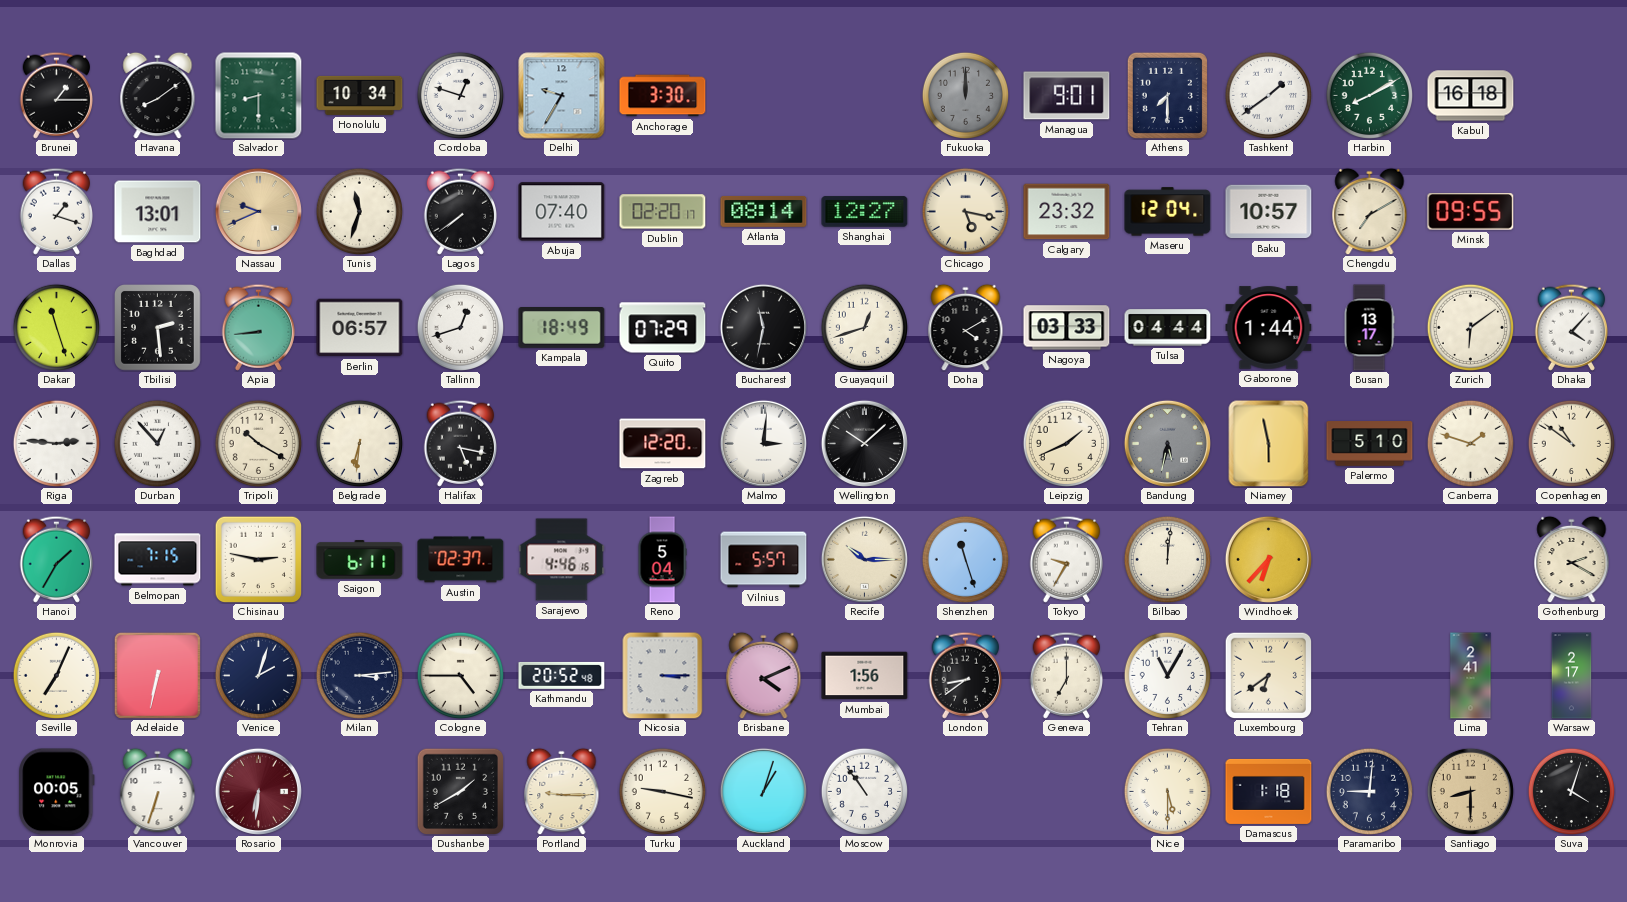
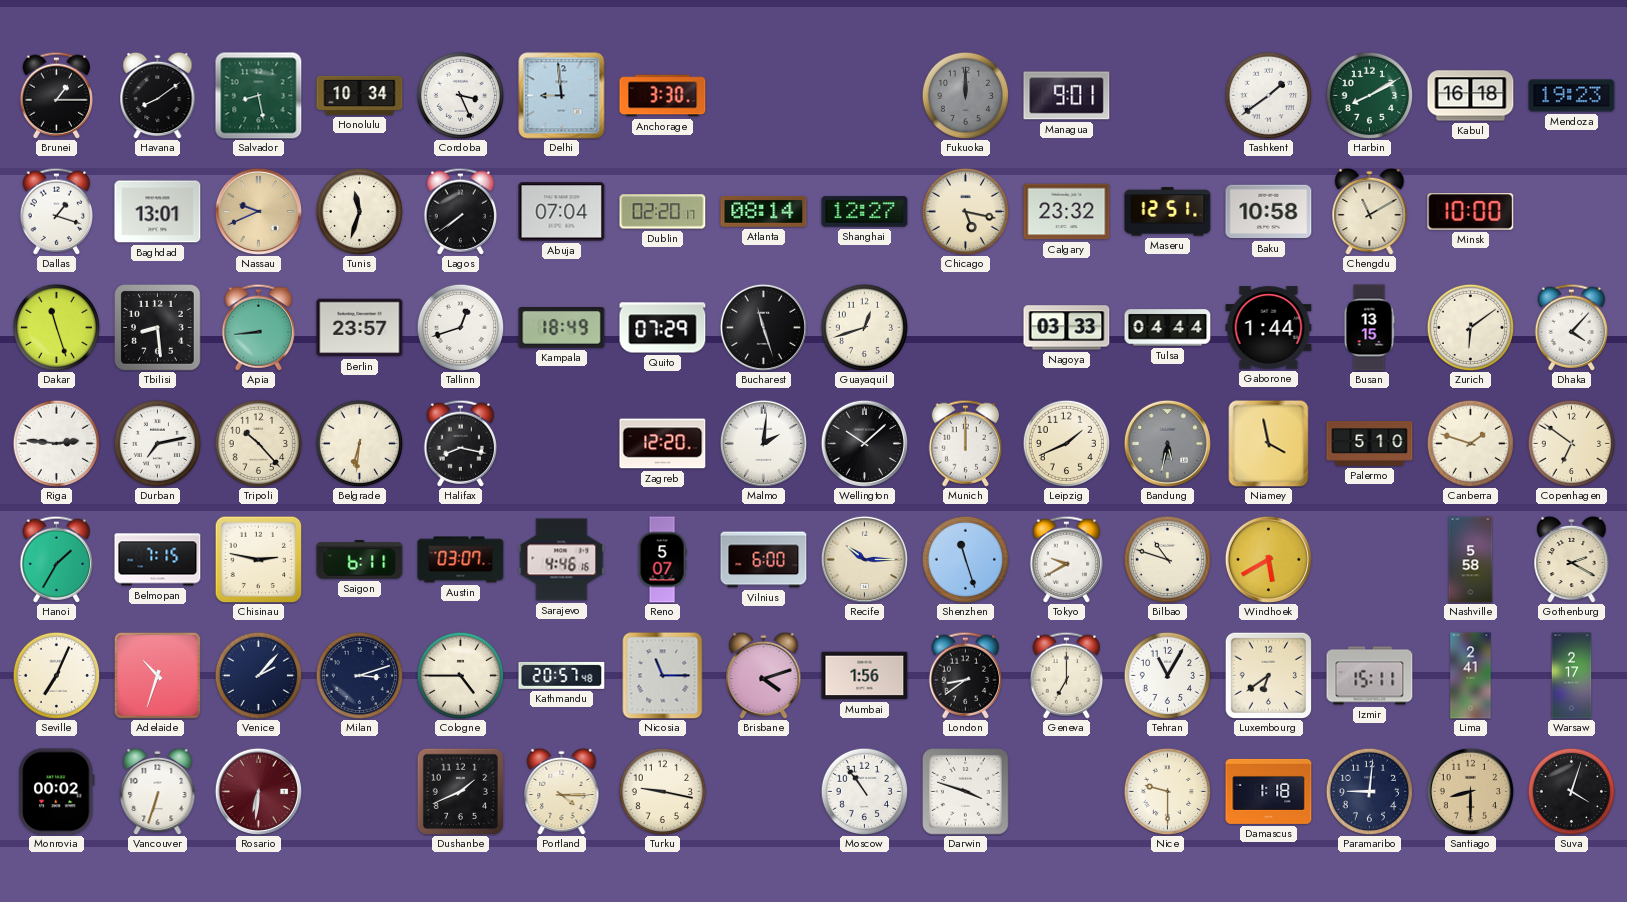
Salvador: 8:30 -> 8:28 (259, 96)
Cordoba: 12:48 -> 3:26 (460, 95)
Delhi: 9:35 -> 8:59 (562, 96)
Athens: 7:30 -> none (1167, 95)
Mendoza: none -> 19:23 (1572, 96)
Abuja: 07:40 -> 07:04 (562, 212)
Maseru: 12:04 -> 12:51 (1168, 212)
Baku: 10:57 -> 10:58 (1269, 212)
Chengdu: 7:10 -> 11:10 (1370, 211)
Minsk: 09:55 -> 10:00 (1471, 212)
Tbilisi: 2:29 -> 8:29 (158, 328)
Berlin: 06:57 -> 23:57 (360, 328)
Bucharest: 11:32 -> 11:27 (763, 327)
Doha: 4:10 -> none (966, 327)
Busan: 13:17 -> 13:15 (1369, 328)
Durban: 12:53 -> 7:13 (157, 443)
Tripoli: 10:20 -> 10:23 (258, 443)
Halifax: 5:17 -> 8:17 (460, 443)
Malmo: 3:01 -> 2:01 (763, 443)
Munich: none -> 12:00 (965, 443)
Niamey: 5:58 -> 3:58 (1269, 443)
Copenhagen: 10:51 -> 6:51 (1571, 443)
Austin: 02:37 -> 03:07 (461, 560)
Reno: 5:04 -> 5:07 (662, 560)
Vilnius: 5:57 -> 6:00 (764, 560)
Tokyo: 9:35 -> 9:40 (1066, 559)
Bilbao: 12:01 -> 10:48 (1167, 559)
Windhoek: 6:37 -> 5:40 (1268, 559)
Nashville: none -> 5:58 (1471, 560)
Adelaide: 6:32 -> 10:33 (157, 675)
Venice: 2:03 -> 2:07 (258, 675)
Milan: 3:14 -> 3:12 (359, 675)
Kathmandu: 20:52 -> 20:57 (562, 675)
Nicosia: 3:15 -> 11:15 (663, 675)
Brisbane: 4:11 -> 4:12 (764, 675)
Izmir: none -> 15:11 (1370, 676)
Monrovia: 00:05 -> 00:02 (57, 792)
Dushanbe: 1:40 -> 1:41 (460, 791)
Portland: 9:15 -> 4:15 (562, 791)
Auckland: 1:03 -> none (763, 791)
Darwin: none -> 3:48 (966, 792)
Nice: 5:30 -> 9:30 (1167, 791)
